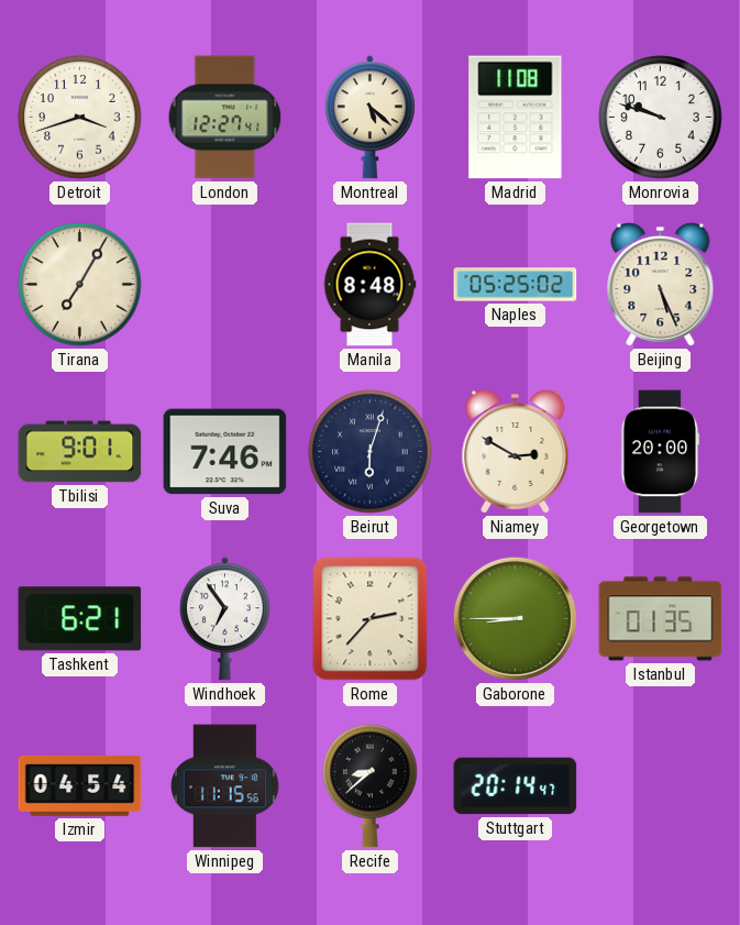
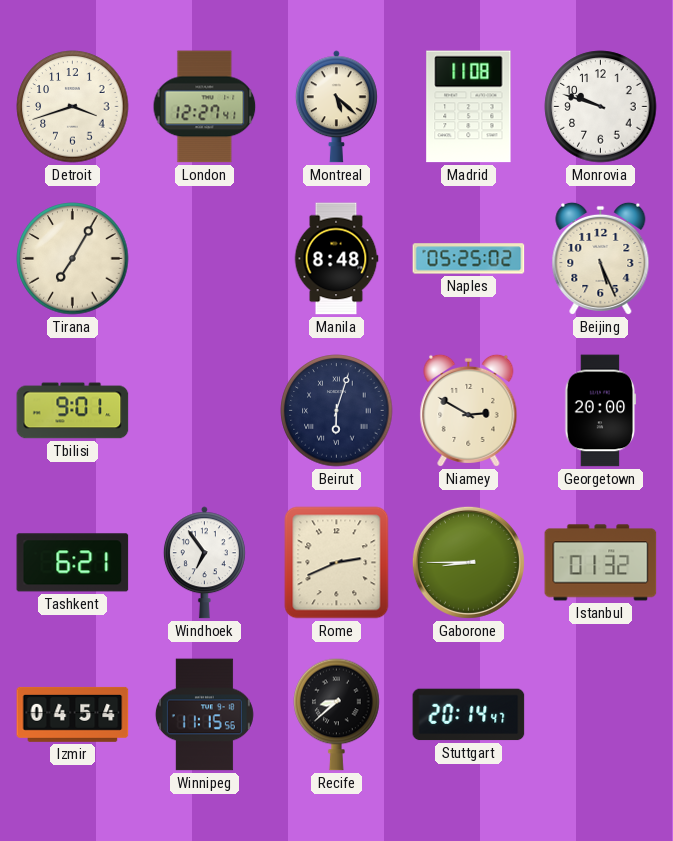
Suva: 7:46 -> none (225, 452)
Rome: 2:37 -> 2:41 (337, 563)
Istanbul: 01:35 -> 01:32 (601, 563)
